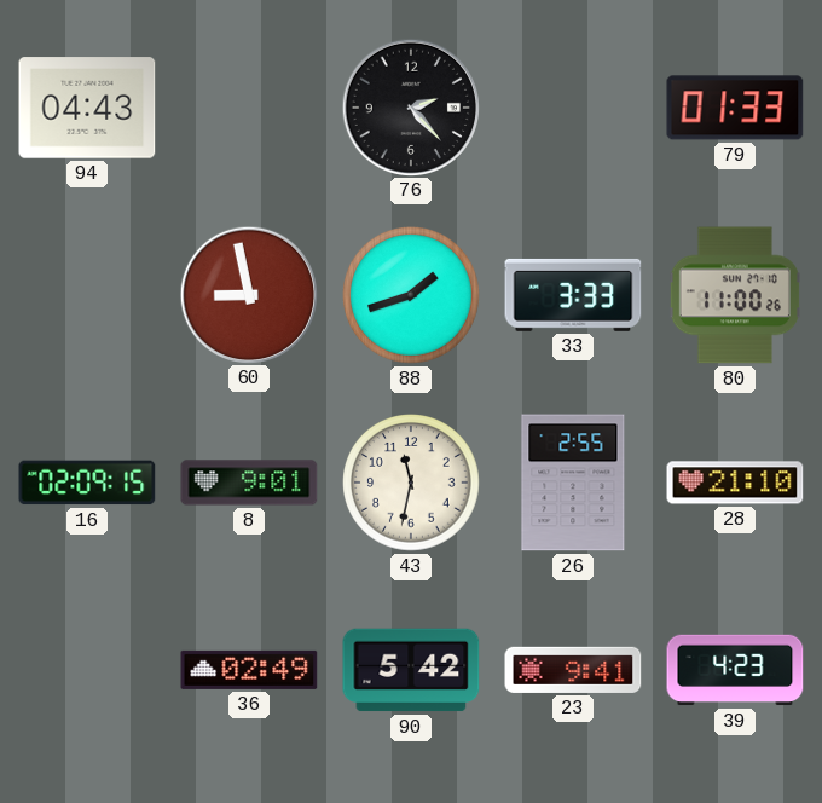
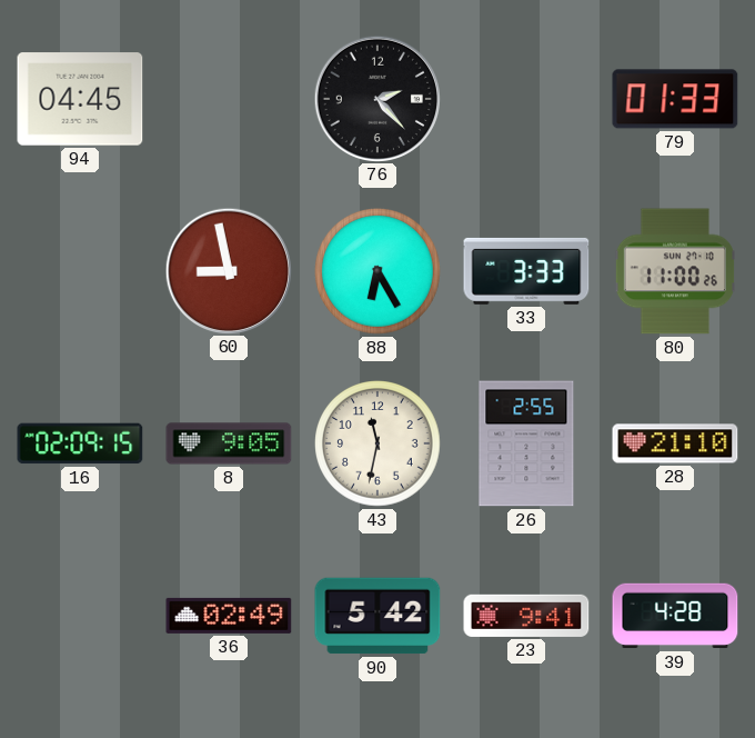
94: 04:43 -> 04:45 (80, 99)
88: 1:42 -> 6:25 (377, 271)
8: 9:01 -> 9:05 (229, 443)
39: 4:23 -> 4:28 (675, 616)
